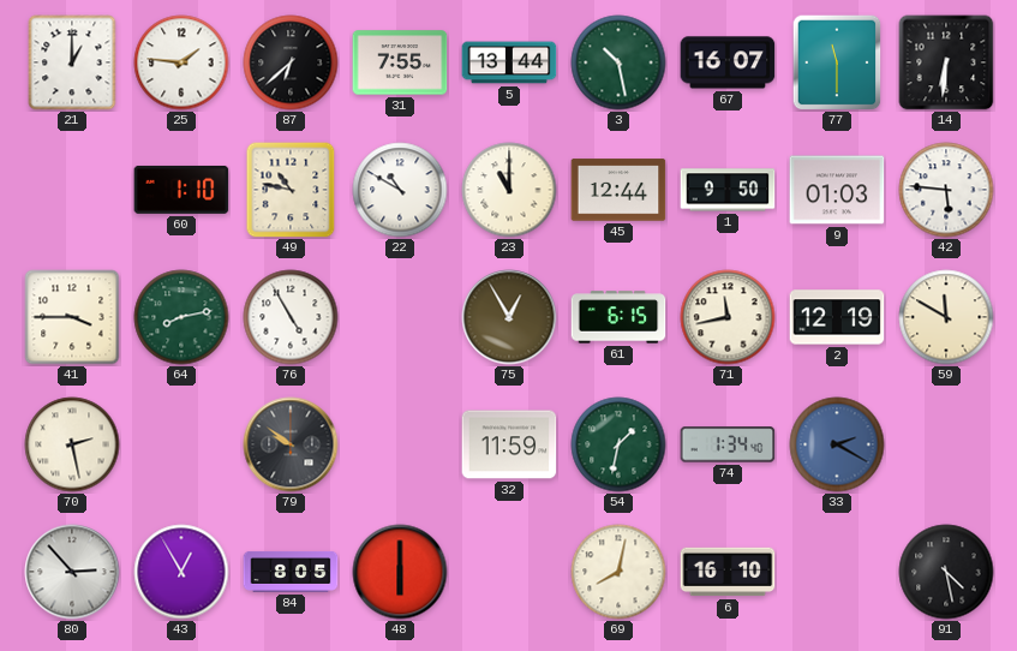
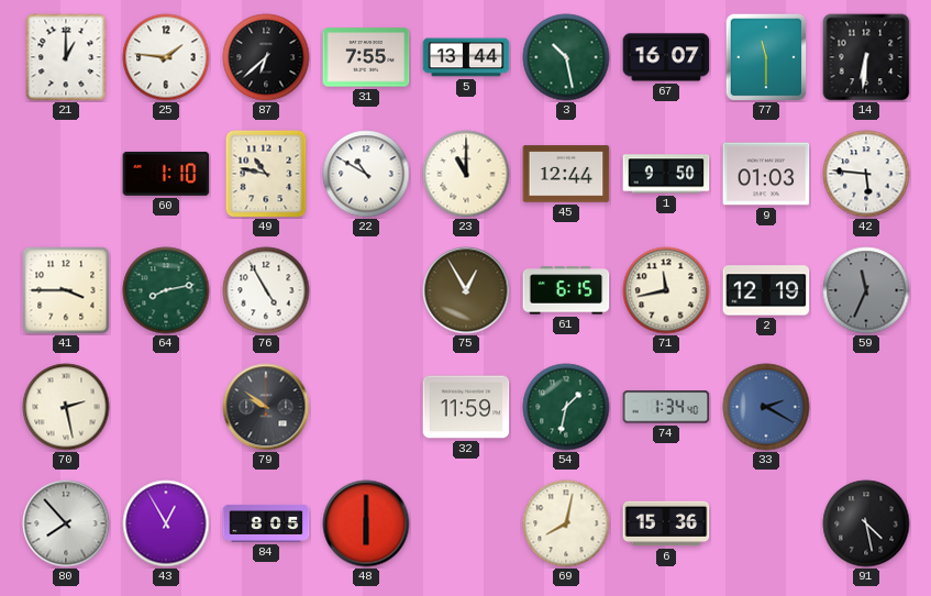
59: 11:50 -> 11:34 (866, 290)
59 dial: cream -> grey (866, 290)
80: 2:53 -> 7:53 (66, 523)
6: 16:10 -> 15:36 (666, 523)
